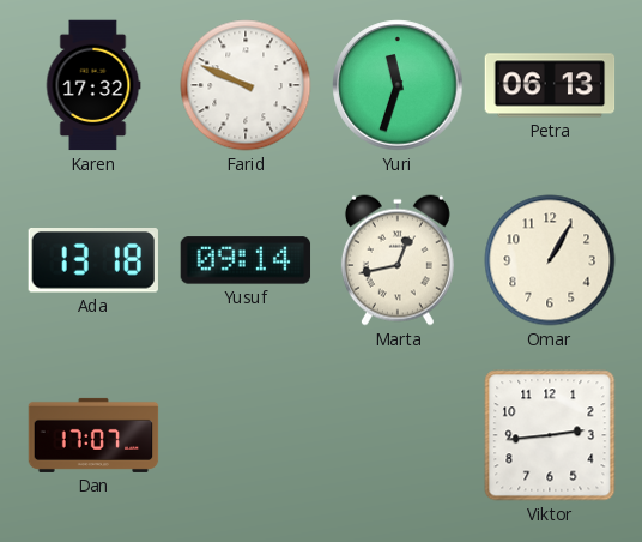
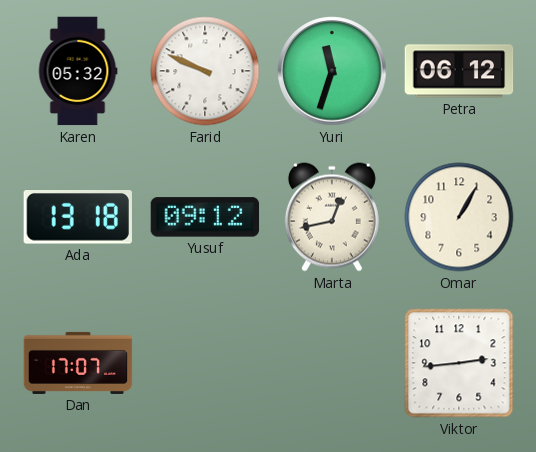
Karen: 17:32 -> 05:32 (78, 71)
Petra: 06:13 -> 06:12 (459, 71)
Yusuf: 09:14 -> 09:12 (205, 217)
